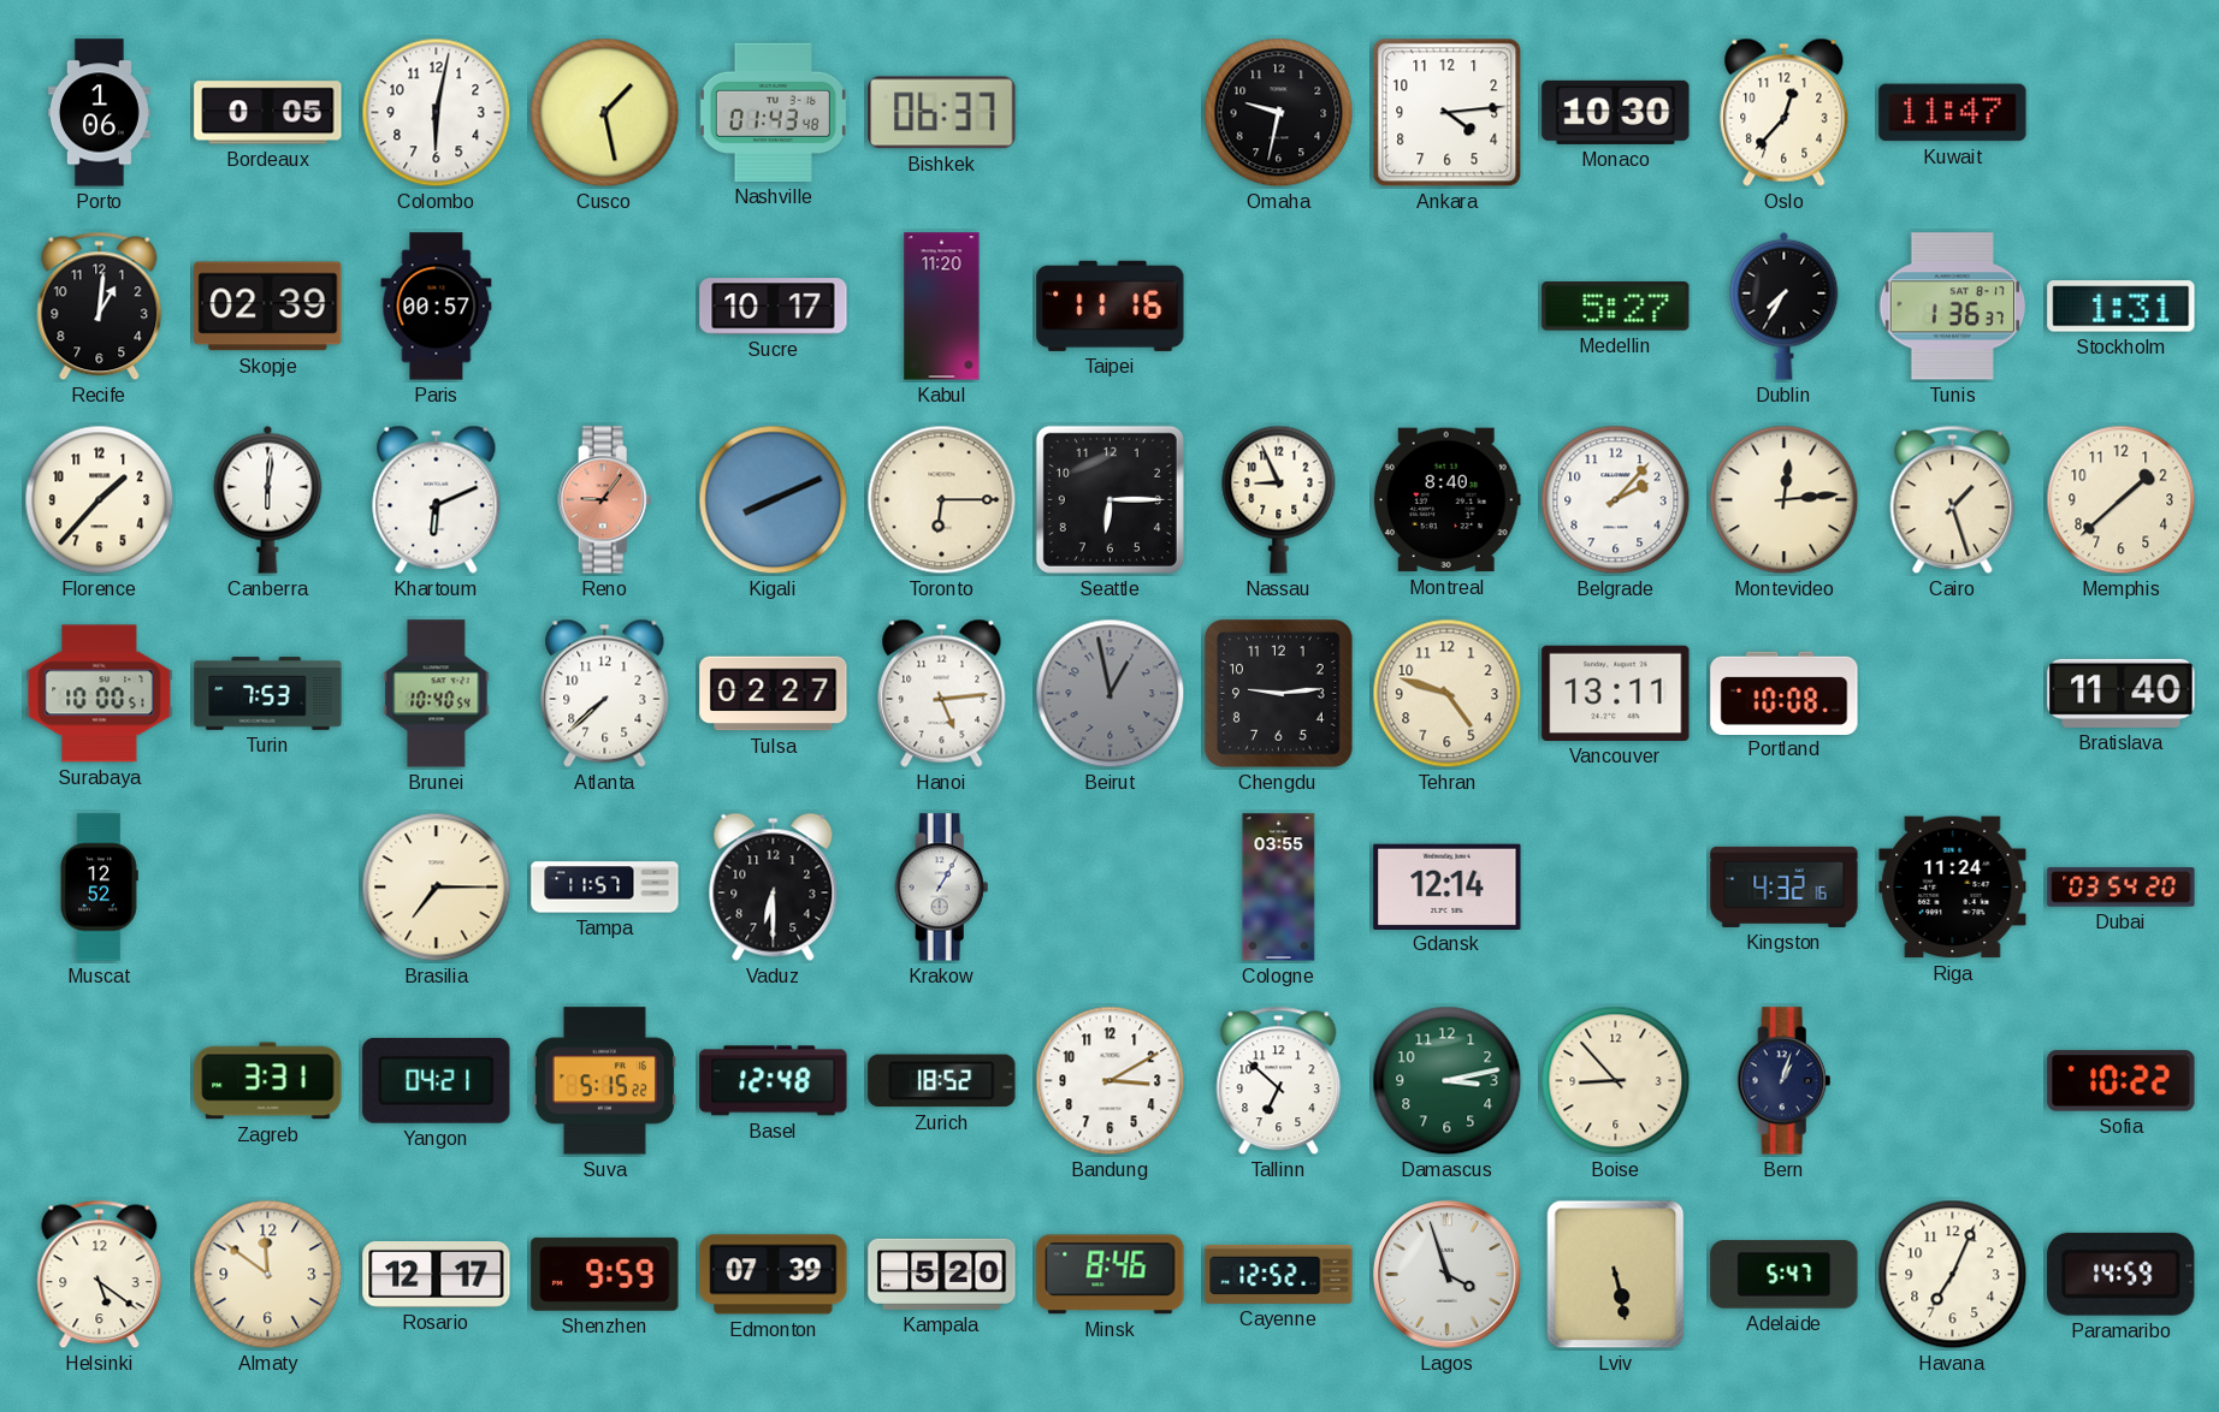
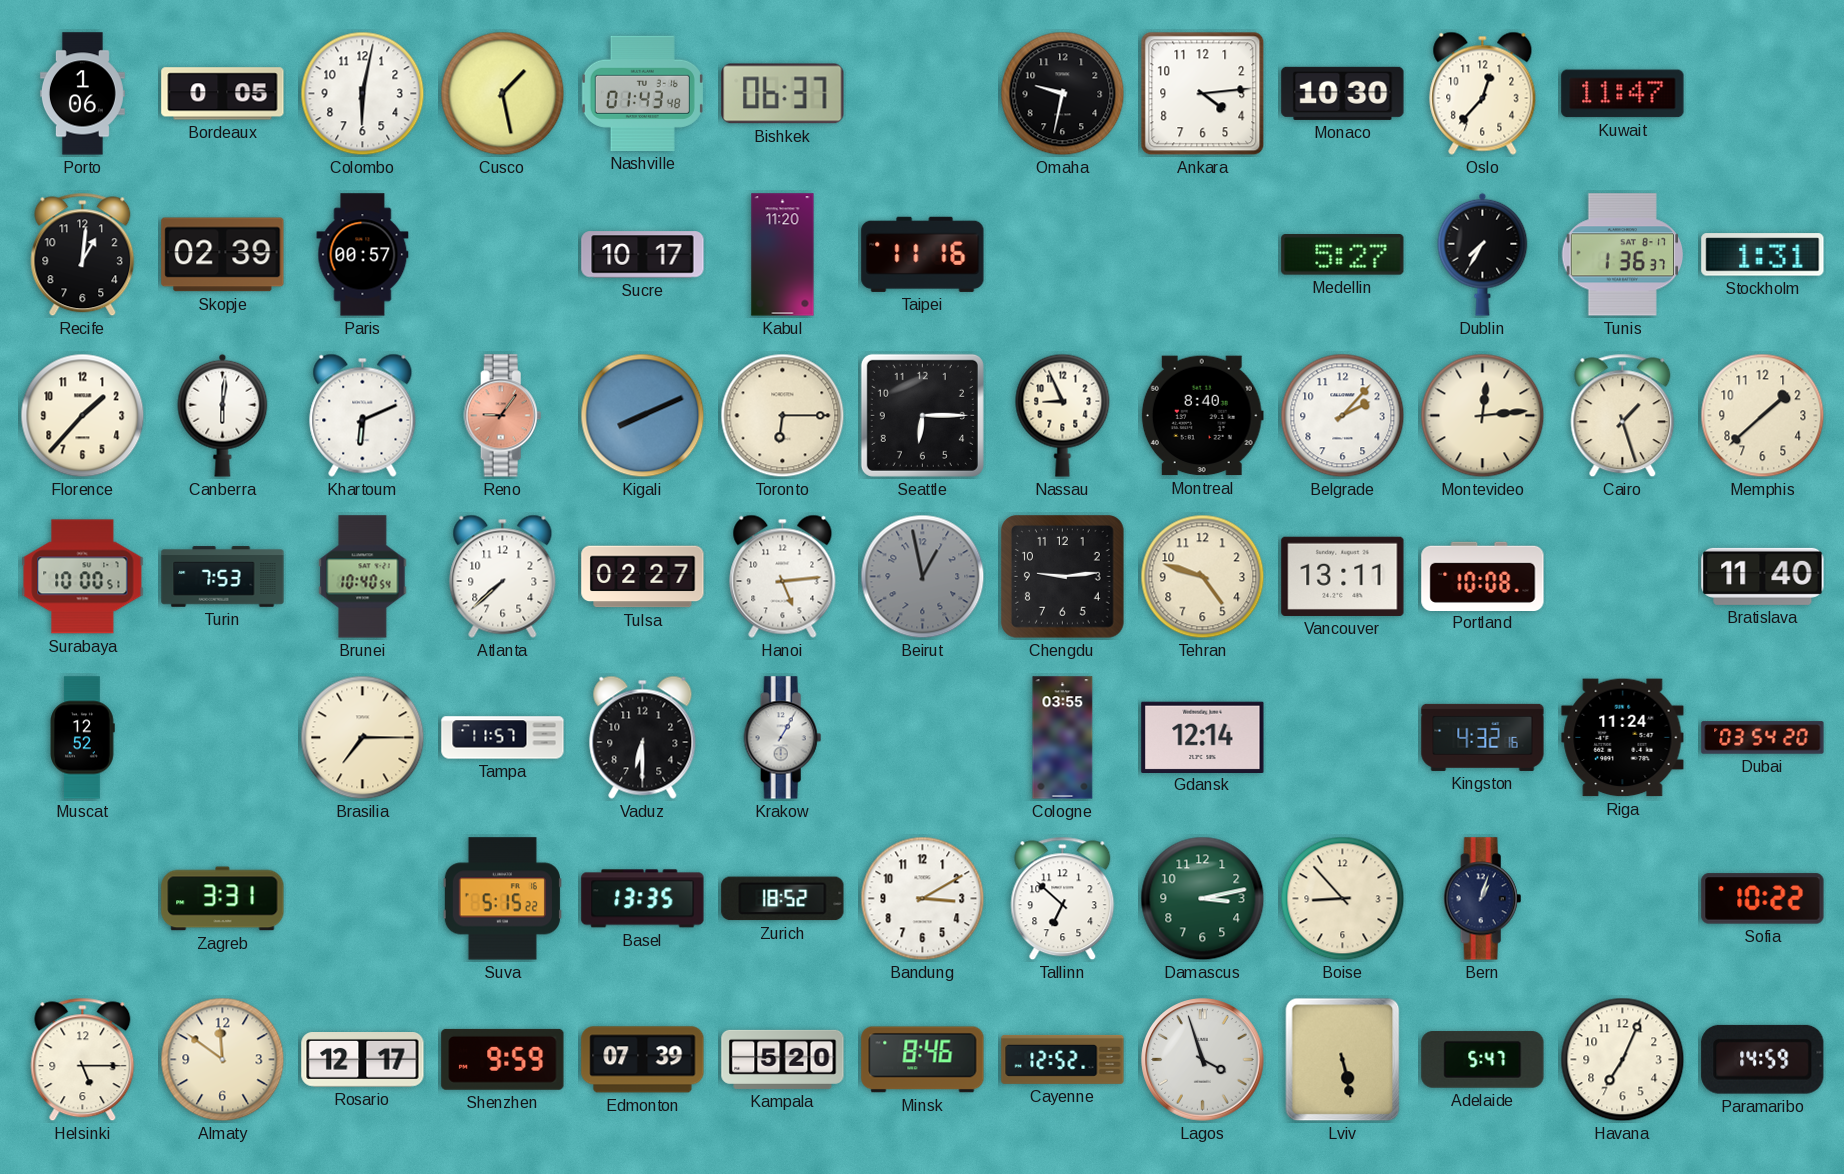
Yangon: 04:21 -> none (437, 1080)
Basel: 12:48 -> 13:35 (643, 899)
Helsinki: 5:21 -> 5:15 (83, 1060)
